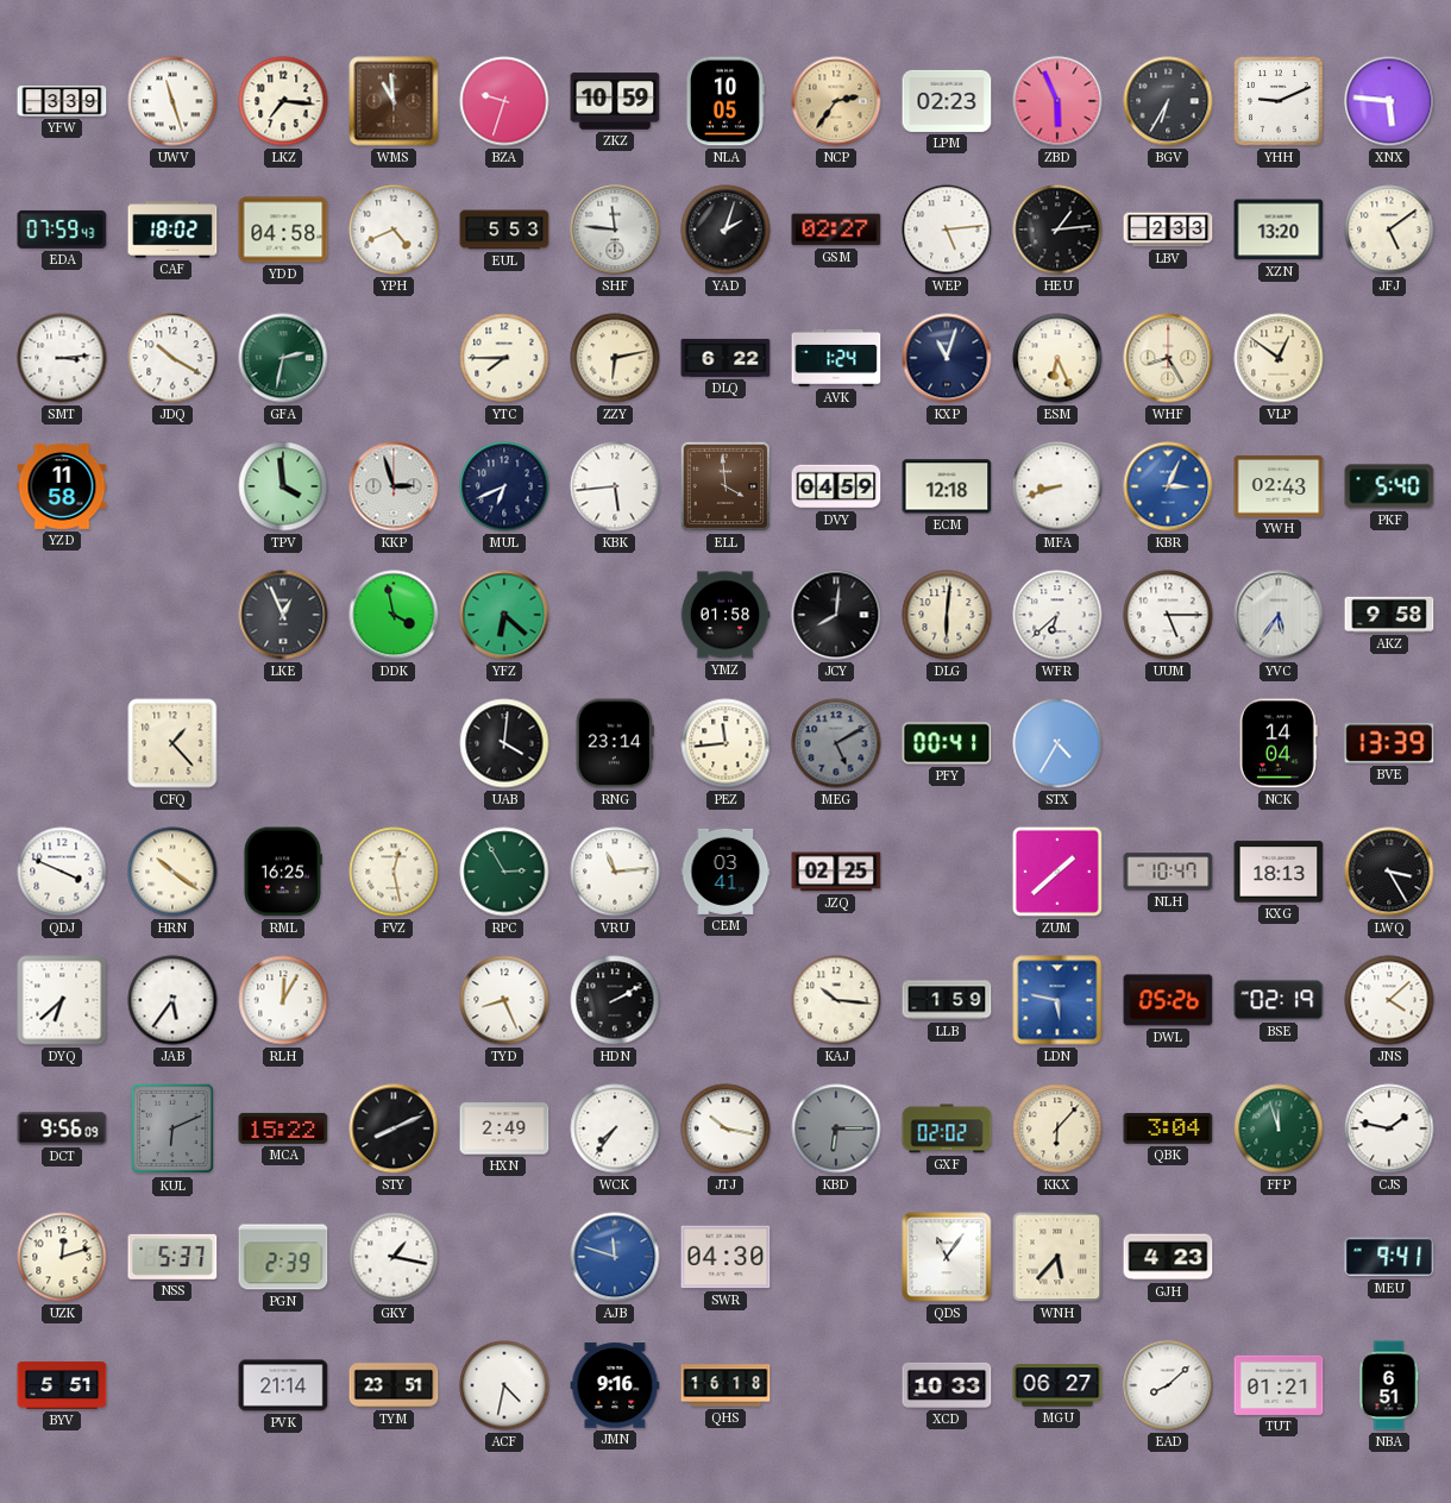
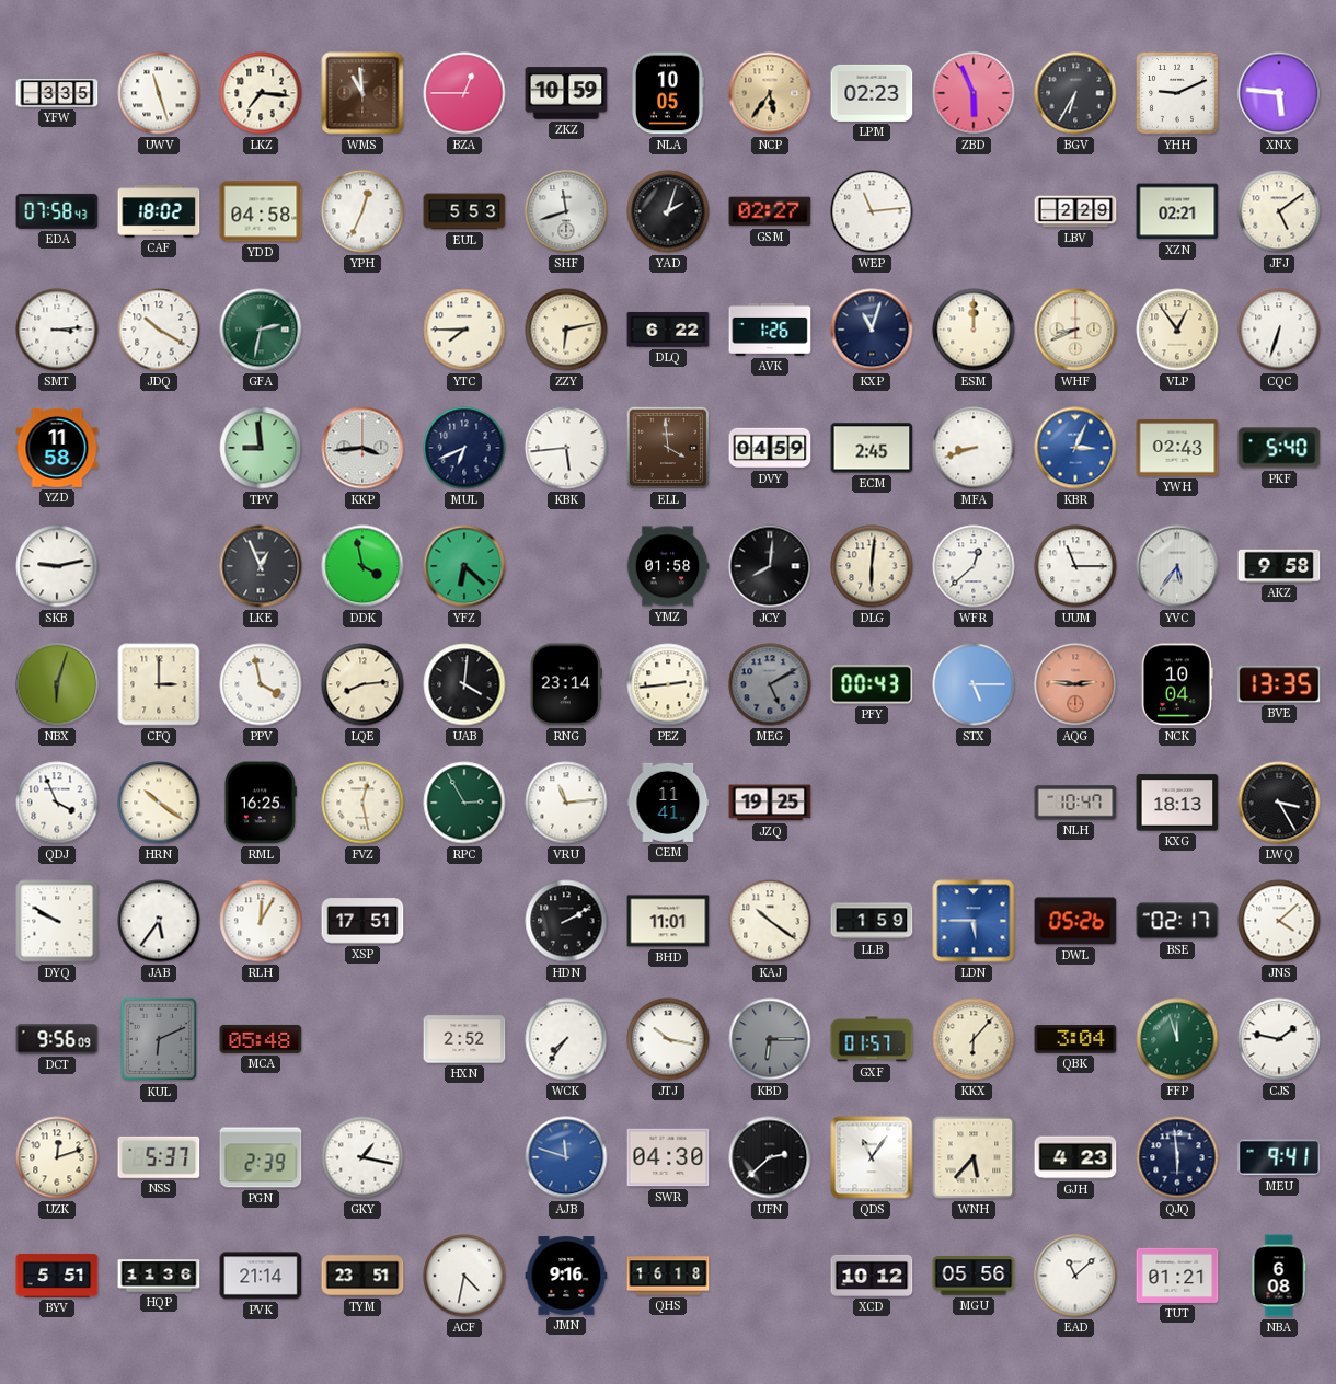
YFW: 3:39 -> 3:35 (57, 93)
BZA: 9:33 -> 12:45 (464, 93)
NCP: 2:36 -> 5:36 (770, 93)
EDA: 07:59 -> 07:58 (57, 211)
YPH: 4:41 -> 12:34 (362, 211)
SHF: 11:46 -> 11:42 (566, 211)
WEP: 5:14 -> 11:14 (872, 211)
HEU: 1:14 -> none (1057, 229)
LBV: 2:33 -> 2:29 (1075, 211)
XZN: 13:20 -> 02:21 (1177, 211)
AVK: 1:24 -> 1:26 (770, 330)
ESM: 6:26 -> 12:00 (974, 330)
WHF: 8:25 -> 8:41 (1075, 330)
VLP: 12:51 -> 12:54 (1177, 330)
CQC: none -> 6:33 (1279, 330)
TPV: 3:59 -> 8:59 (261, 448)
KKP: 2:57 -> 3:44 (362, 448)
ECM: 12:18 -> 2:45 (872, 448)
SKB: none -> 9:13 (57, 566)
WFR: 6:38 -> 12:38 (974, 566)
UUM: 5:15 -> 11:15 (1075, 566)
NBX: none -> 6:03 (57, 684)
CFQ: 1:23 -> 3:00 (159, 684)
PPV: none -> 3:58 (261, 684)
LQE: none -> 8:14 (362, 684)
PEZ: 11:44 -> 2:44 (668, 684)
PFY: 00:41 -> 00:43 (872, 684)
STX: 4:35 -> 5:15 (974, 684)
AQG: none -> 2:46 (1075, 684)
NCK: 14:04 -> 10:04 (1177, 684)
BVE: 13:39 -> 13:35 (1279, 684)
QDJ: 3:49 -> 3:56 (57, 803)
CEM: 03:41 -> 11:41 (668, 803)
JZQ: 02:25 -> 19:25 (770, 803)
ZUM: 1:38 -> none (1057, 872)
DYQ: 6:38 -> 9:50 (57, 921)
XSP: none -> 17:51 (362, 921)
TYD: 8:26 -> none (504, 1000)
BHD: none -> 11:01 (668, 921)
KAJ: 10:16 -> 10:21 (770, 921)
LDN: 5:47 -> 5:45 (974, 921)
BSE: 02:19 -> 02:17 (1177, 921)
MCA: 15:22 -> 05:48 (261, 1039)
STY: 8:11 -> none (394, 1128)
HXN: 2:49 -> 2:52 (464, 1039)
GXF: 02:02 -> 01:57 (872, 1039)
UFN: none -> 2:38 (770, 1157)
QJQ: none -> 5:59 (1177, 1157)
HQP: none -> 11:36 (159, 1276)
XCD: 10:33 -> 10:12 (872, 1276)
MGU: 06:27 -> 05:56 (974, 1276)
EAD: 8:08 -> 11:08 (1075, 1276)
NBA: 6:51 -> 6:08 (1279, 1276)
